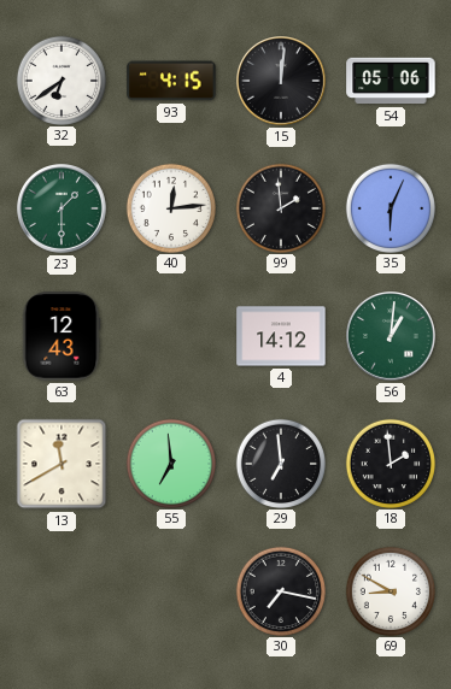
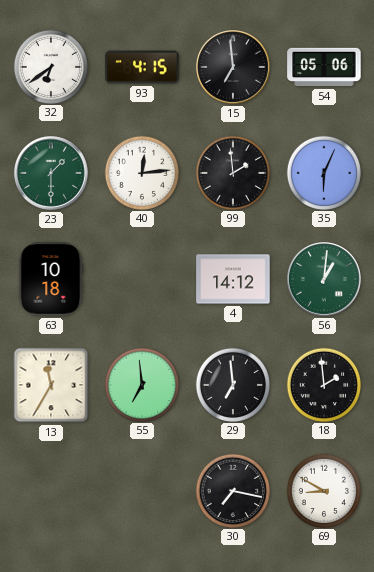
15: 12:01 -> 6:59 (234, 68)
63: 12:43 -> 10:18 (51, 279)
13: 11:40 -> 11:35 (51, 385)
